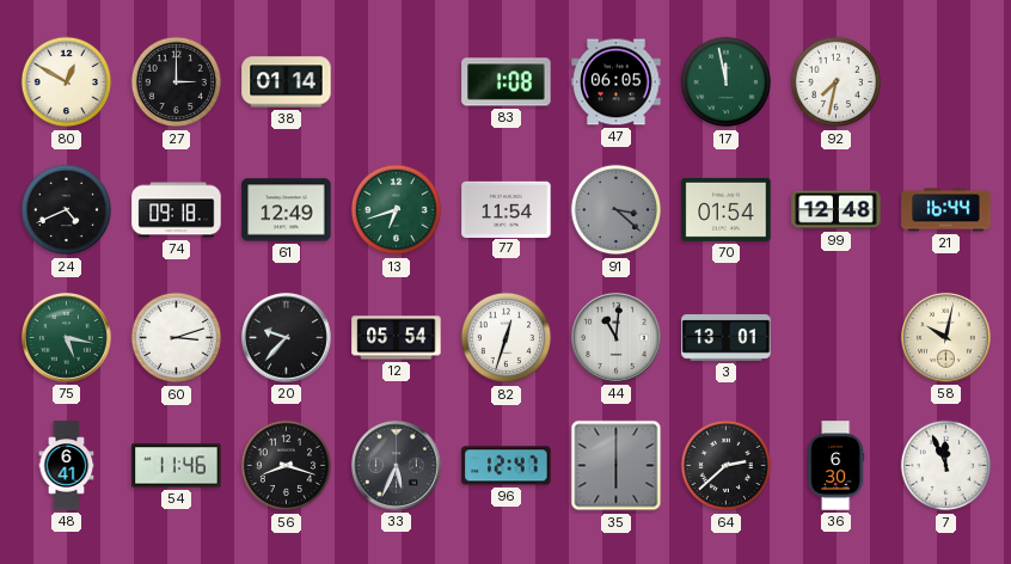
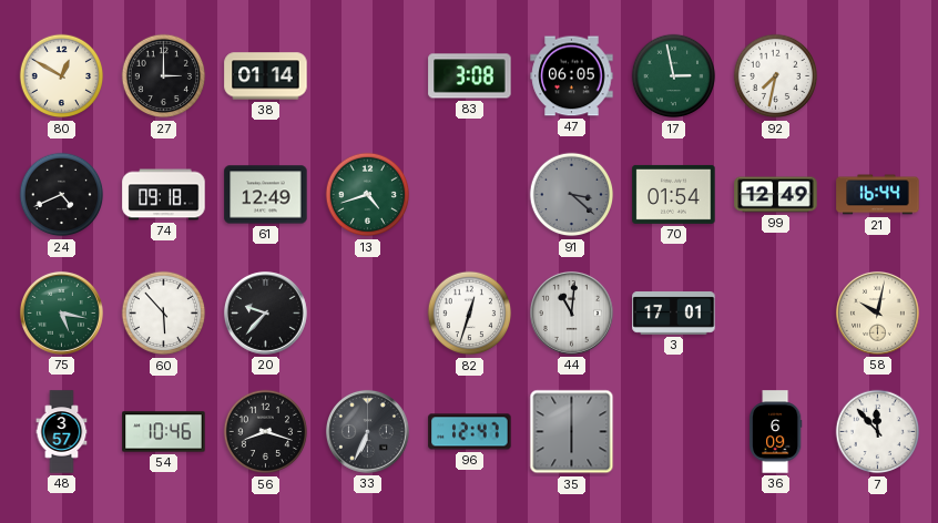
83: 1:08 -> 3:08 (470, 76)
17: 11:58 -> 2:58 (674, 76)
13: 6:42 -> 4:42 (368, 195)
77: 11:54 -> none (507, 209)
99: 12:48 -> 12:49 (776, 195)
60: 3:12 -> 5:53 (164, 314)
12: 05:54 -> none (397, 338)
3: 13:01 -> 17:01 (674, 314)
48: 6:41 -> 3:57 (62, 432)
54: 11:46 -> 10:46 (164, 432)
33: 5:34 -> 6:34 (367, 431)
64: 2:38 -> none (727, 466)
36: 6:30 -> 6:09 (776, 432)
7: 11:56 -> 11:53 (878, 432)
